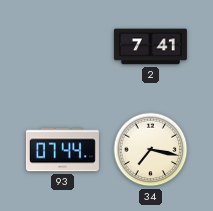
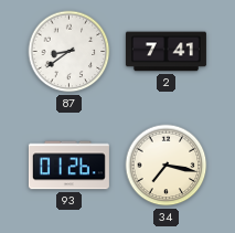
87: none -> 8:39 (70, 52)
93: 07:44 -> 01:26 (68, 166)
